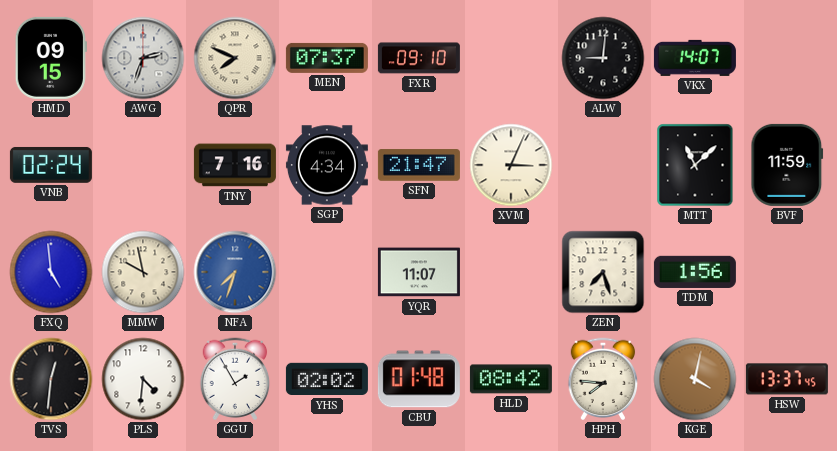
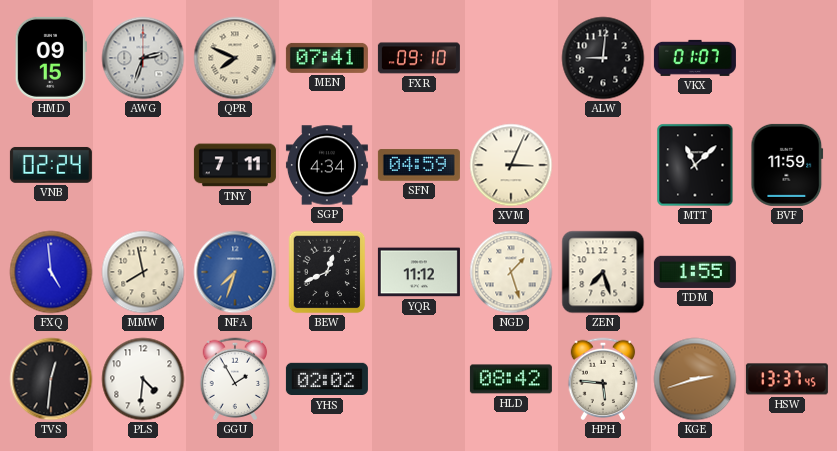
MEN: 07:37 -> 07:41 (327, 58)
VKX: 14:07 -> 01:07 (695, 58)
TNY: 7:16 -> 7:11 (235, 165)
SFN: 21:47 -> 04:59 (419, 165)
MMW: 9:58 -> 7:58 (143, 272)
BEW: none -> 12:41 (327, 272)
YQR: 11:07 -> 11:12 (419, 272)
NGD: none -> 1:27 (511, 272)
TDM: 1:56 -> 1:55 (695, 272)
CBU: 01:48 -> none (419, 379)
HPH: 7:46 -> 5:46 (603, 379)
KGE: 4:02 -> 2:42 (695, 379)
